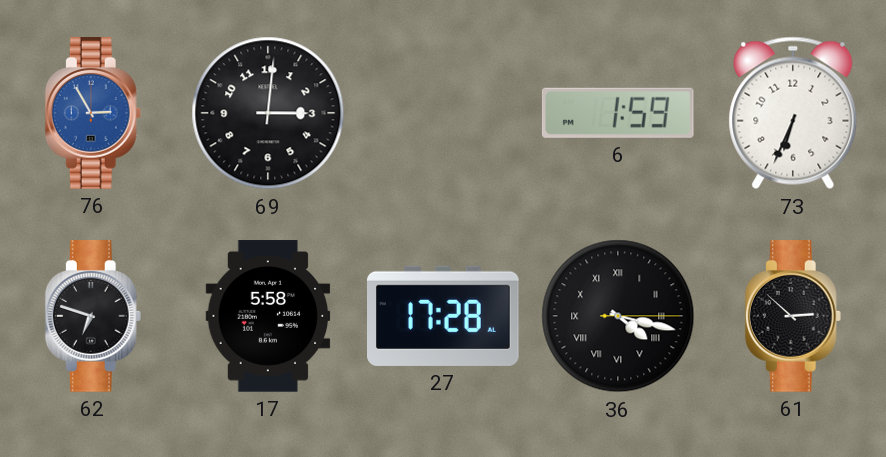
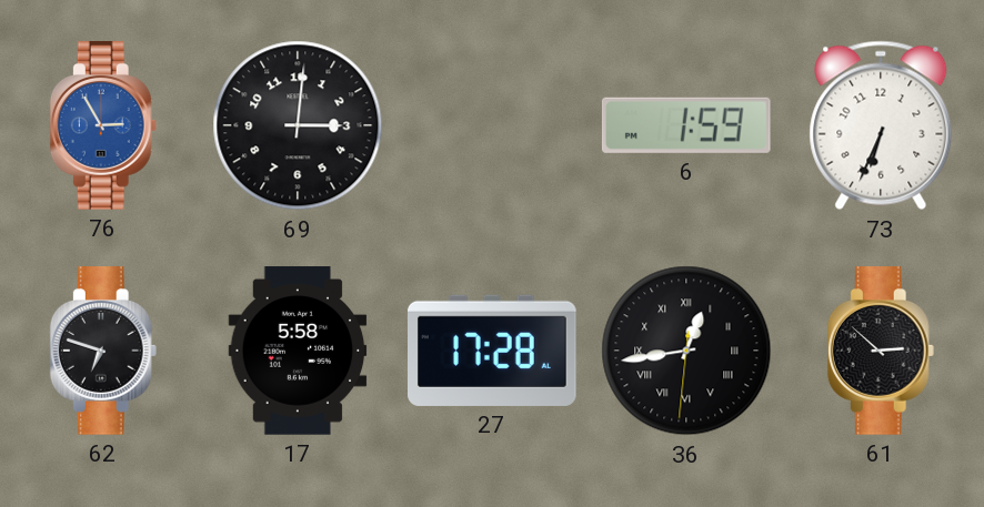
36: 4:17 -> 12:43 (686, 351)
